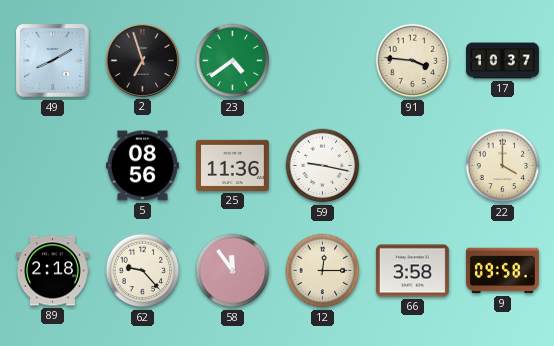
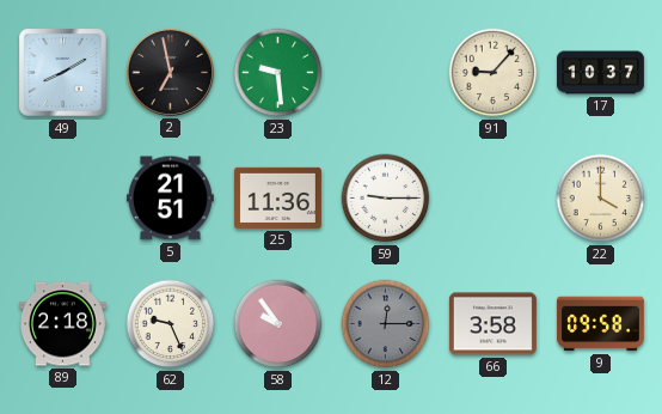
2: 6:57 -> 6:58 (170, 72)
23: 4:39 -> 9:29 (278, 73)
91: 3:46 -> 9:07 (494, 73)
5: 08:56 -> 21:51 (170, 199)
59: 9:17 -> 9:15 (386, 199)
62: 9:23 -> 9:26 (171, 324)
58: 11:54 -> 9:54 (278, 324)
12 dial: cream -> grey (386, 324)
